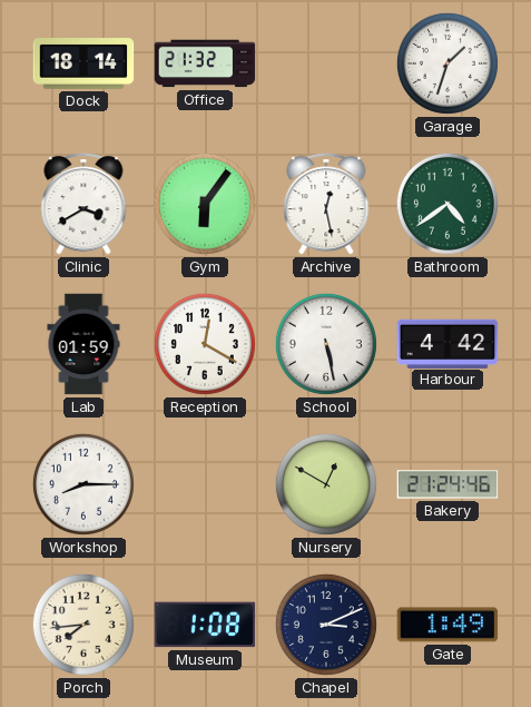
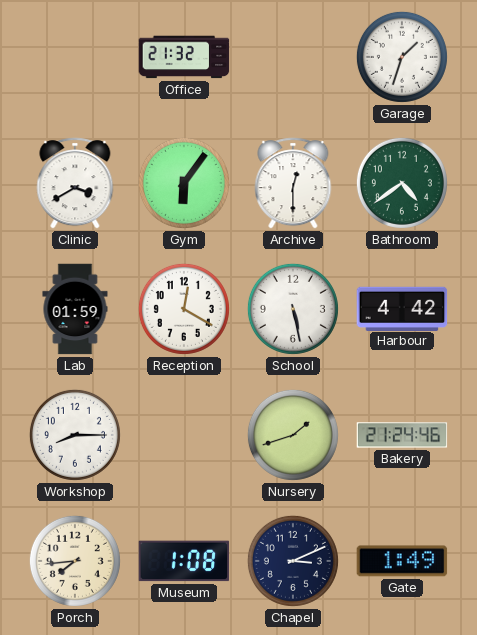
Dock: 18:14 -> none (83, 63)
Archive: 12:28 -> 12:30 (293, 183)
Nursery: 12:50 -> 1:42 (293, 435)
